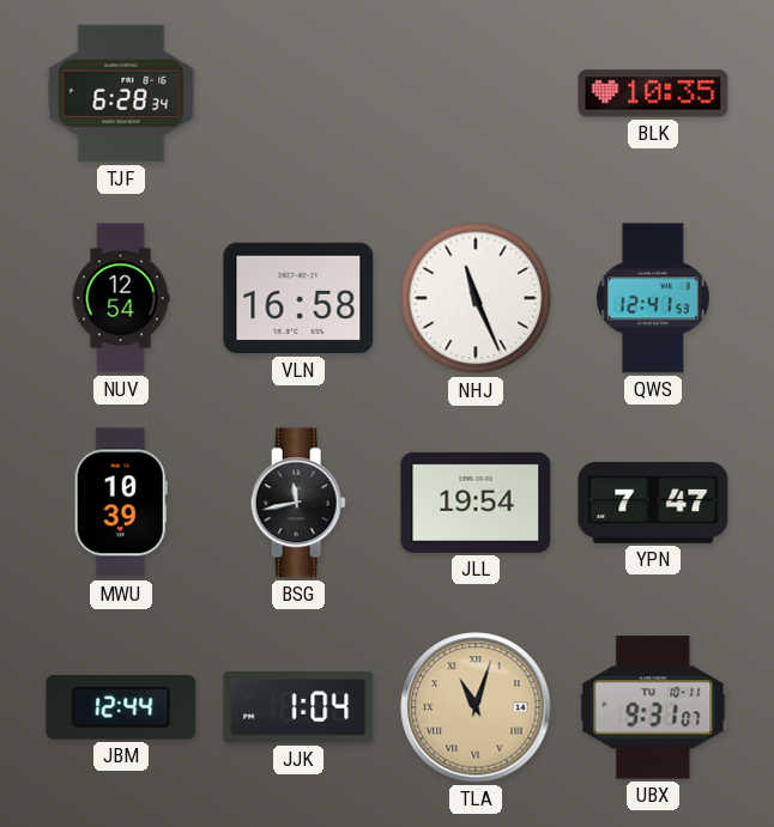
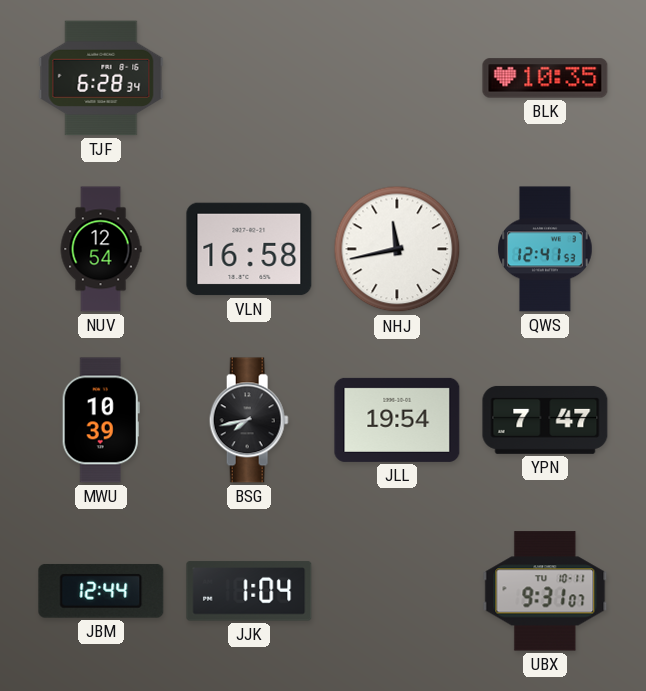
NHJ: 11:26 -> 11:43 (397, 249)
BSG: 11:43 -> 7:43 (249, 420)
TLA: 11:03 -> none (476, 707)
